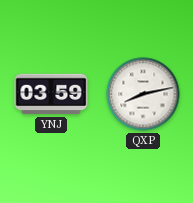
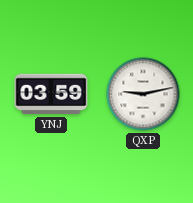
QXP: 8:13 -> 9:13 (143, 94)
